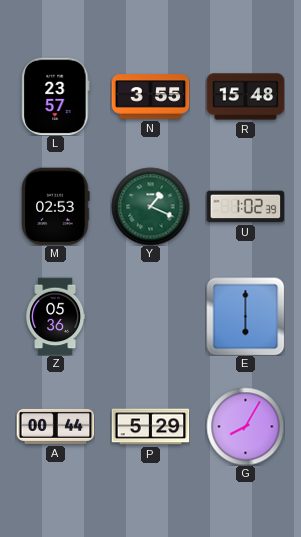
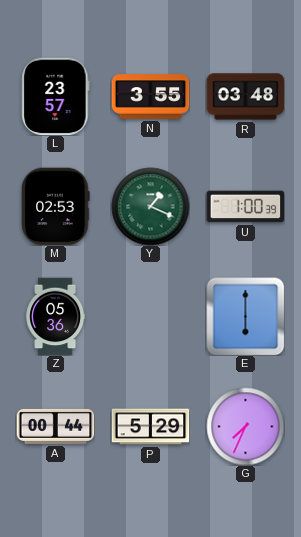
R: 15:48 -> 03:48 (245, 97)
U: 1:02 -> 1:00 (245, 207)
G: 8:05 -> 7:34 (245, 426)
